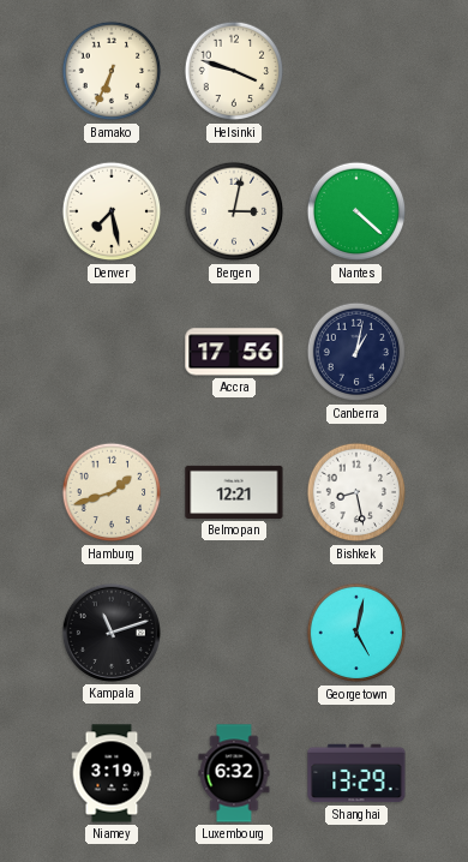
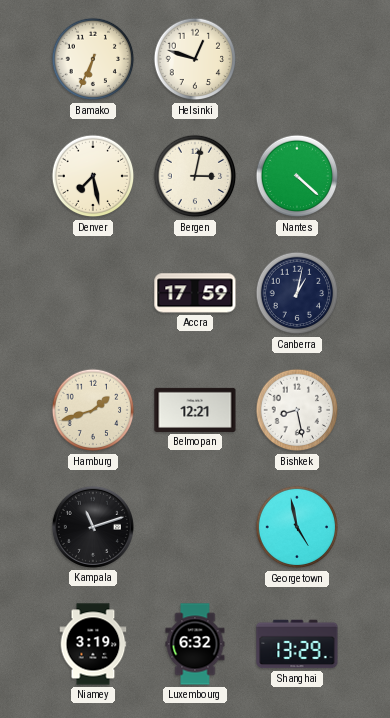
Helsinki: 3:48 -> 12:48 (195, 59)
Accra: 17:56 -> 17:59 (195, 293)
Georgetown: 5:02 -> 4:58 (297, 527)
